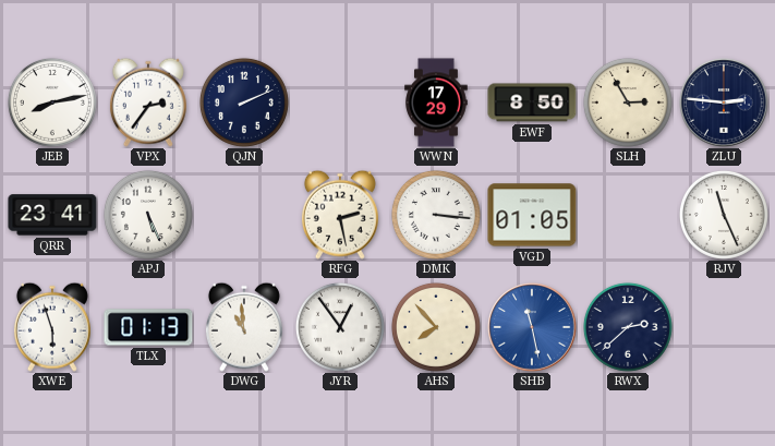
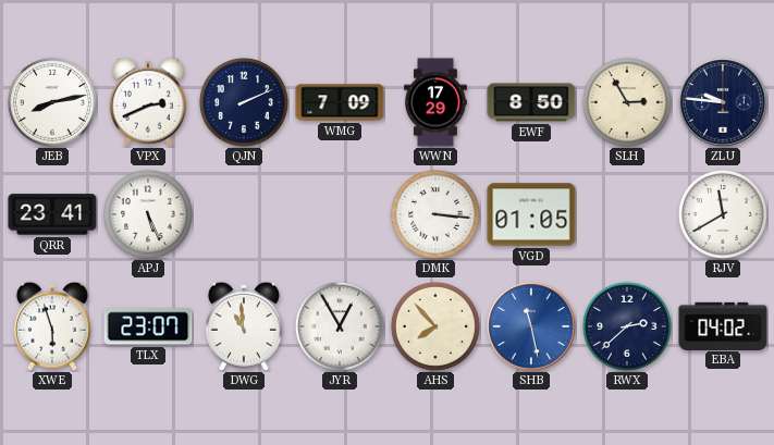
VPX: 2:36 -> 2:41 (148, 102)
WMG: none -> 7:09 (340, 102)
ZLU: 2:46 -> 9:46 (723, 102)
RFG: 2:28 -> none (340, 215)
RJV: 11:26 -> 11:40 (723, 214)
TLX: 01:13 -> 23:07 (148, 326)
JYR: 12:54 -> 12:55 (340, 326)
EBA: none -> 04:02 (723, 325)
